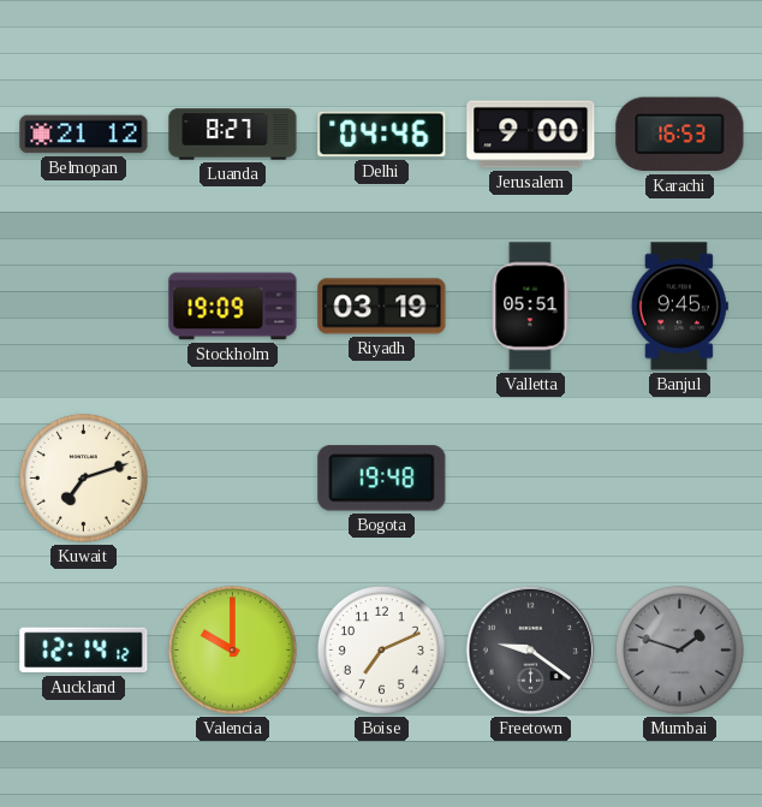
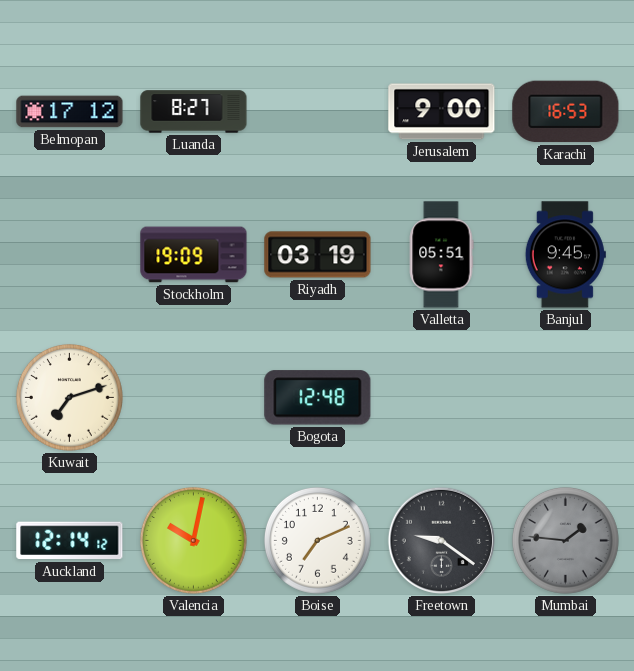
Belmopan: 21:12 -> 17:12 (70, 112)
Delhi: 04:46 -> none (382, 135)
Bogota: 19:48 -> 12:48 (318, 398)
Valencia: 10:00 -> 10:02 (194, 541)
Mumbai: 1:48 -> 1:46 (566, 541)
